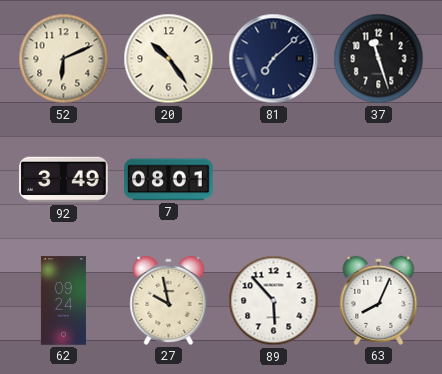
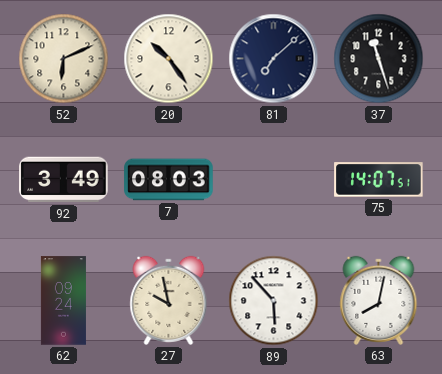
7: 08:01 -> 08:03 (169, 180)
75: none -> 14:07 (379, 180)
63: 8:04 -> 8:02 (379, 300)
